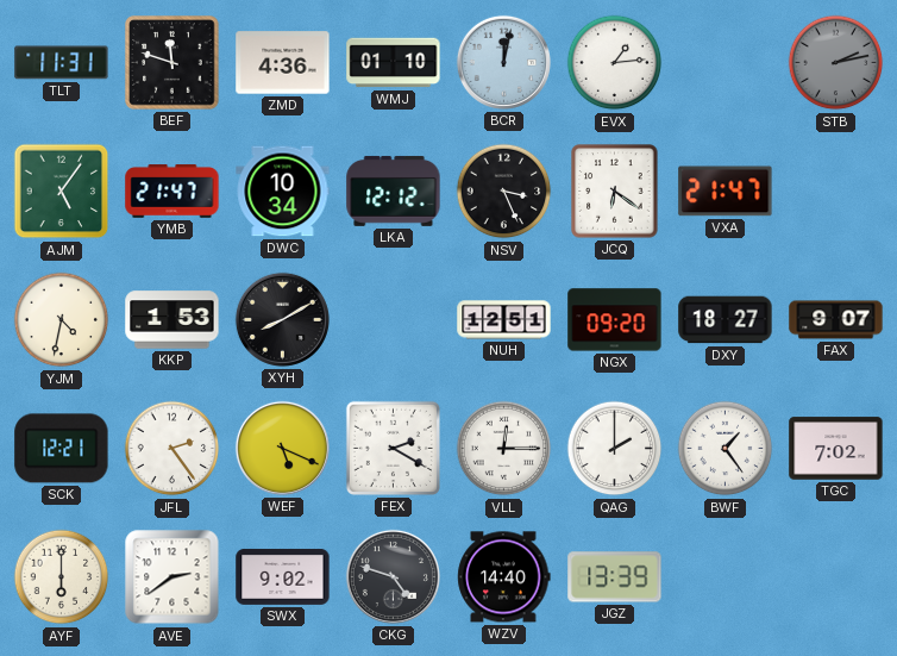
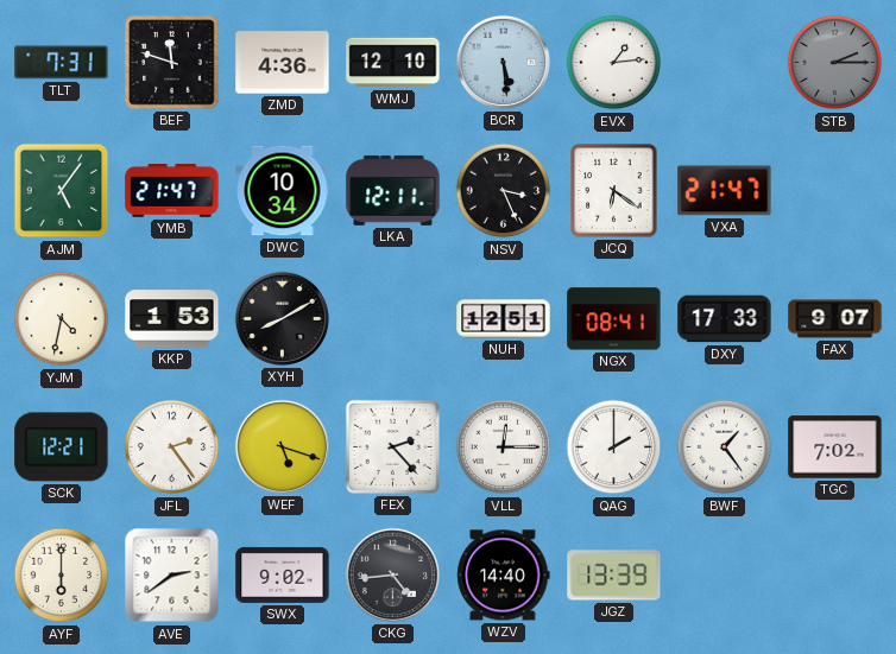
TLT: 11:31 -> 7:31 (62, 63)
WMJ: 01:10 -> 12:10 (393, 63)
BCR: 12:02 -> 5:29 (503, 62)
STB: 2:13 -> 2:15 (835, 63)
LKA: 12:12 -> 12:11 (393, 190)
NGX: 09:20 -> 08:41 (614, 319)
DXY: 18:27 -> 17:33 (725, 319)
WEF: 5:19 -> 5:18 (282, 446)
FEX: 2:20 -> 2:23 (392, 446)
CKG: 4:48 -> 4:44 (392, 574)
